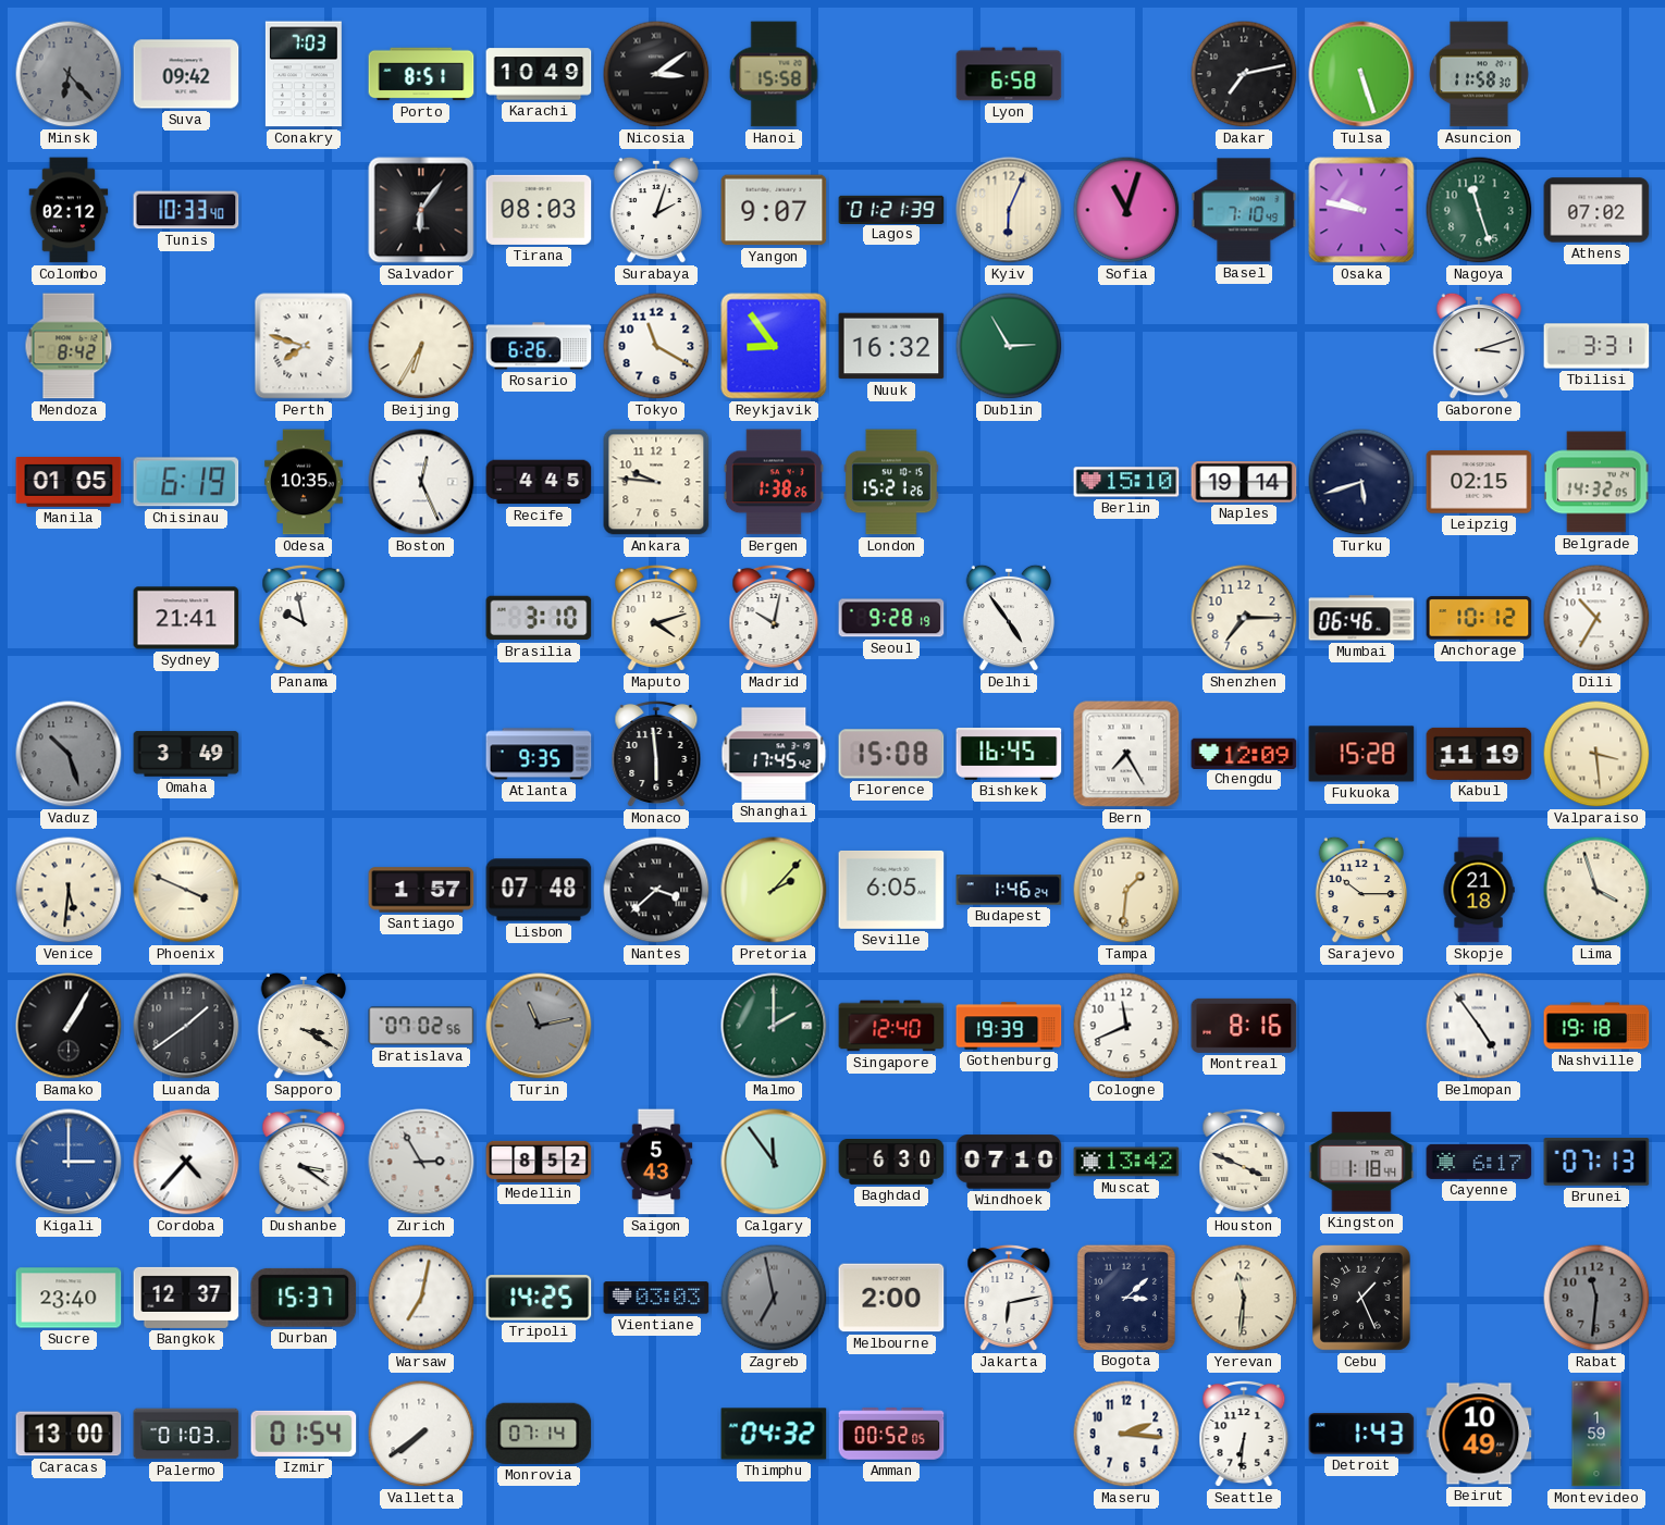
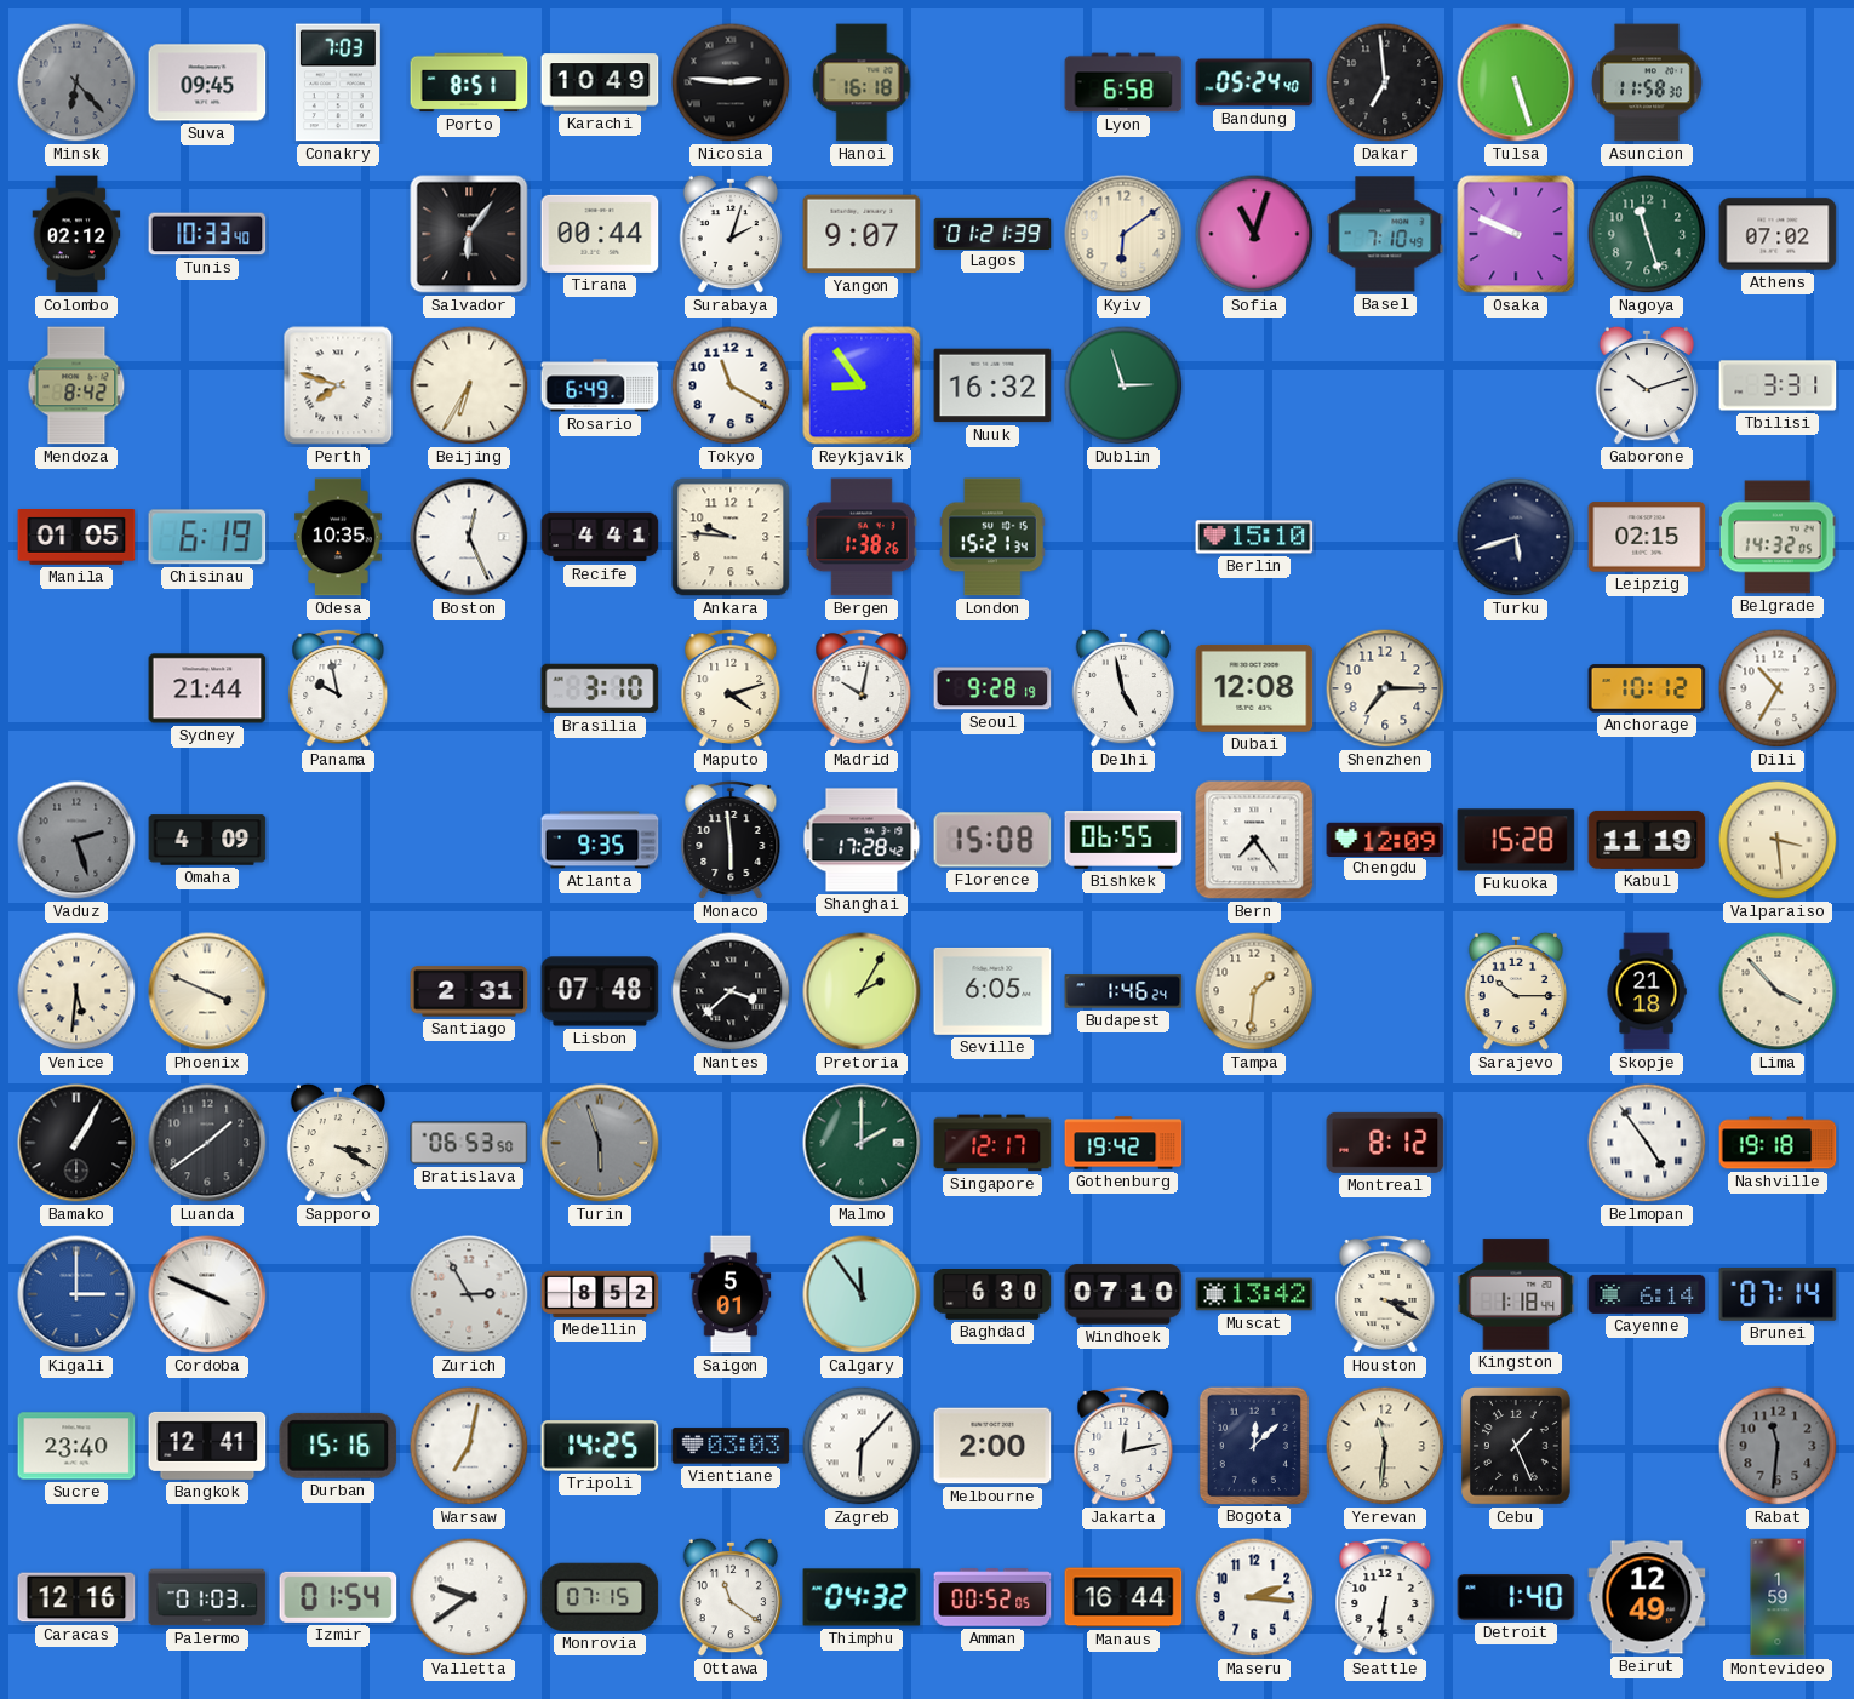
Suva: 09:42 -> 09:45 (207, 82)
Nicosia: 3:09 -> 2:46 (731, 82)
Hanoi: 15:58 -> 16:18 (862, 82)
Bandung: none -> 05:24 (1254, 82)
Dakar: 7:13 -> 6:59 (1385, 82)
Tirana: 08:03 -> 00:44 (600, 234)
Kyiv: 6:04 -> 6:09 (1123, 234)
Osaka: 9:47 -> 9:49 (1516, 234)
Rosario: 6:26 -> 6:49 (600, 385)
Dublin: 2:55 -> 2:57 (1123, 385)
Gaborone: 3:12 -> 10:12 (1647, 385)
Recife: 4:45 -> 4:41 (600, 537)
London: 15:21:26 -> 15:21:34 (994, 537)
Naples: 19:14 -> none (1244, 482)
Sydney: 21:41 -> 21:44 (207, 688)
Delhi: 4:54 -> 4:58 (1123, 688)
Dubai: none -> 12:08 (1254, 688)
Mumbai: 06:46 -> none (1361, 618)
Vaduz: 10:27 -> 2:27 (76, 840)
Omaha: 3:49 -> 4:09 (207, 840)
Shanghai: 17:45 -> 17:28 (862, 840)
Bishkek: 16:45 -> 06:55 (1123, 841)
Bern: 7:25 -> 7:24 (1254, 840)
Santiago: 1:57 -> 2:31 (469, 991)
Pretoria: 2:07 -> 2:05 (862, 991)
Lima: 3:57 -> 3:53 (1778, 991)
Bratislava: 07:02 -> 06:53 (469, 1143)
Turin: 11:13 -> 5:57 (600, 1143)
Singapore: 12:40 -> 12:17 (992, 1143)
Gothenburg: 19:39 -> 19:42 (1123, 1143)
Cologne: 11:41 -> none (1126, 1026)
Montreal: 8:16 -> 8:12 (1385, 1143)
Cordoba: 4:37 -> 3:49 (207, 1294)
Dushanbe: 3:21 -> none (304, 1162)
Saigon: 5:43 -> 5:01 (731, 1294)
Houston: 3:49 -> 3:20 (1385, 1294)
Cayenne: 6:17 -> 6:14 (1647, 1294)
Brunei: 07:13 -> 07:14 (1778, 1295)
Bangkok: 12:37 -> 12:41 (207, 1446)
Durban: 15:37 -> 15:16 (338, 1446)
Zagreb: 6:58 -> 6:07 (862, 1446)
Zagreb dial: grey -> white (862, 1446)
Jakarta: 6:13 -> 12:13 (1123, 1446)
Bogota: 3:08 -> 12:08 (1253, 1445)
Caracas: 13:00 -> 12:16 (76, 1597)
Valletta: 7:39 -> 9:39 (469, 1597)
Monrovia: 07:14 -> 07:15 (600, 1597)
Ottawa: none -> 11:21 (731, 1597)
Manaus: none -> 16:44 (1123, 1597)
Detroit: 1:43 -> 1:40 (1516, 1597)
Beirut: 10:49 -> 12:49 (1647, 1597)
